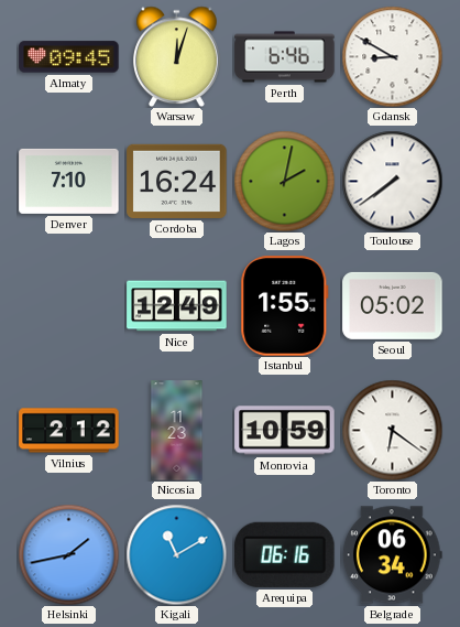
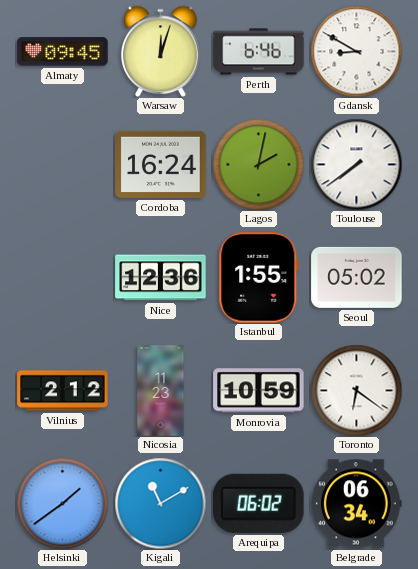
Denver: 7:10 -> none (69, 181)
Nice: 12:49 -> 12:36 (161, 278)
Helsinki: 1:43 -> 1:39 (62, 503)
Arequipa: 06:16 -> 06:02 (259, 503)
